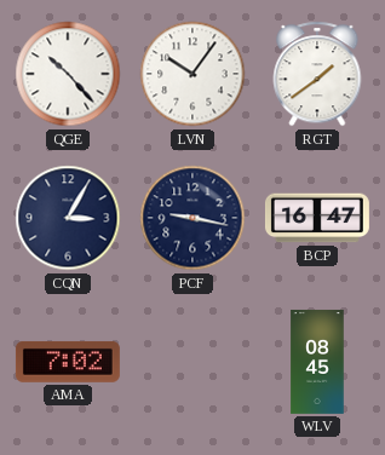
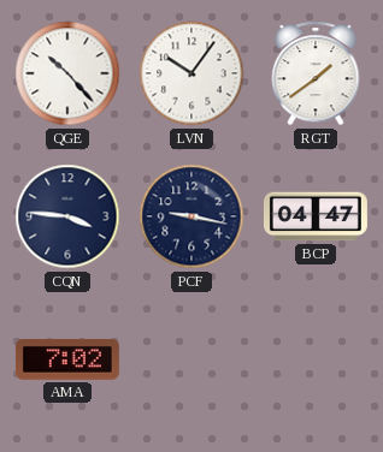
CQN: 3:05 -> 3:46 (67, 216)
BCP: 16:47 -> 04:47 (316, 216)
WLV: 08:45 -> none (317, 362)
